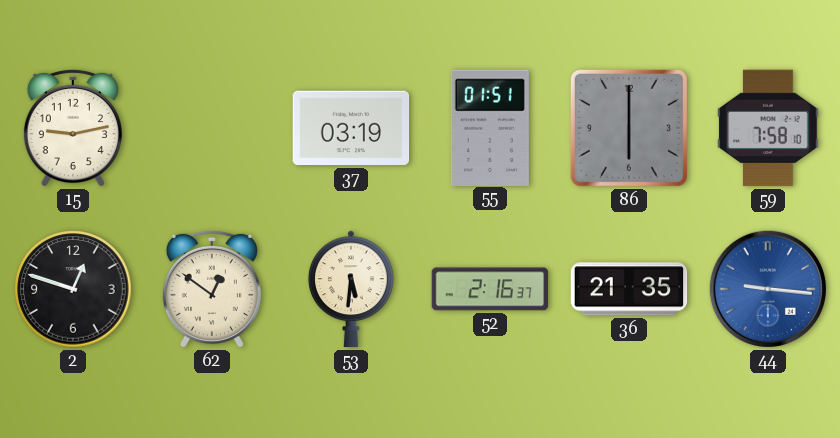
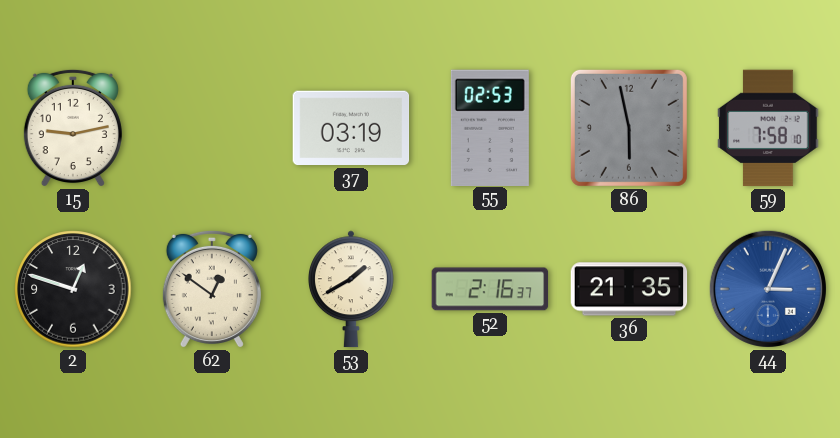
55: 01:51 -> 02:53 (490, 127)
86: 6:00 -> 5:58 (629, 128)
53: 5:31 -> 1:40 (352, 289)
44: 9:16 -> 3:04 (768, 289)
